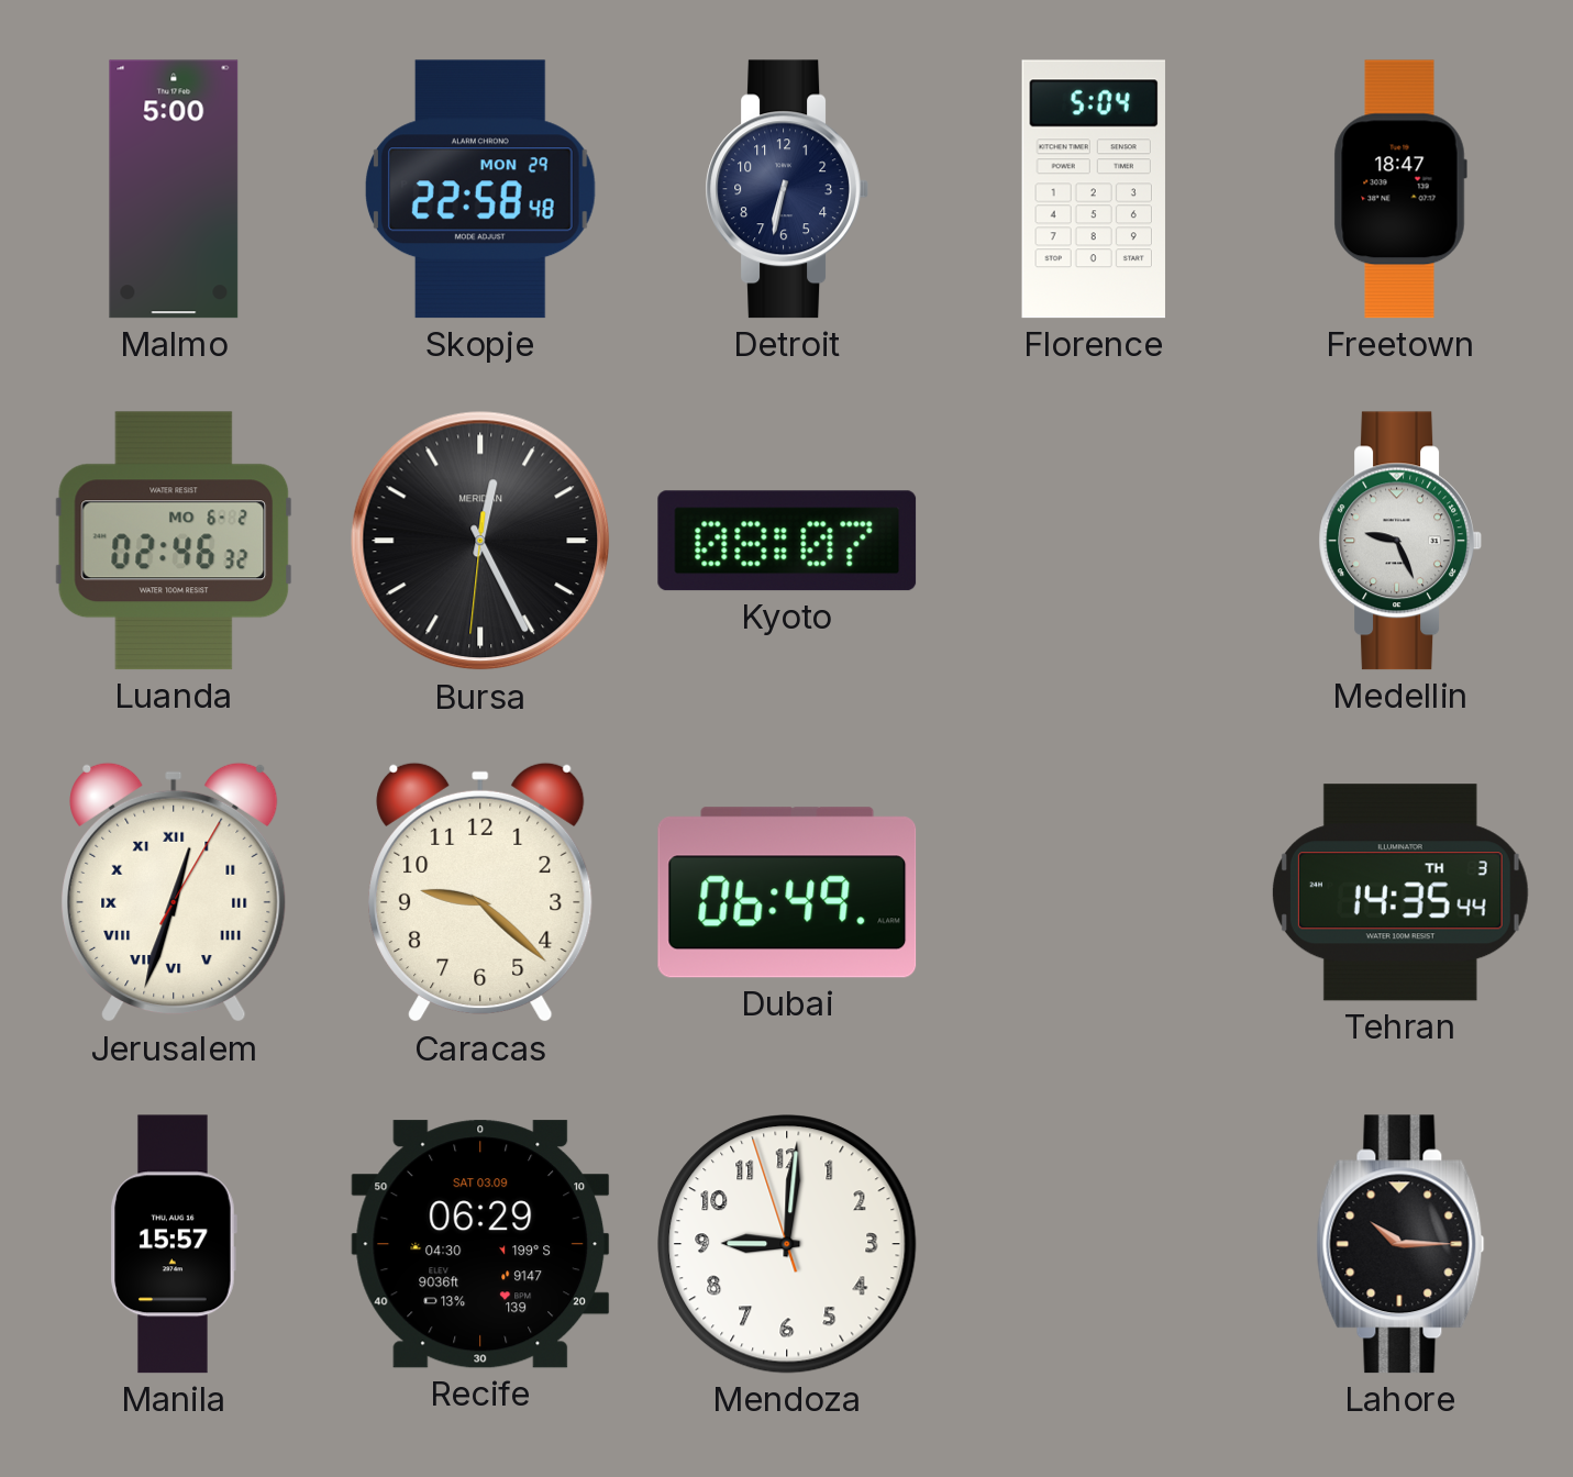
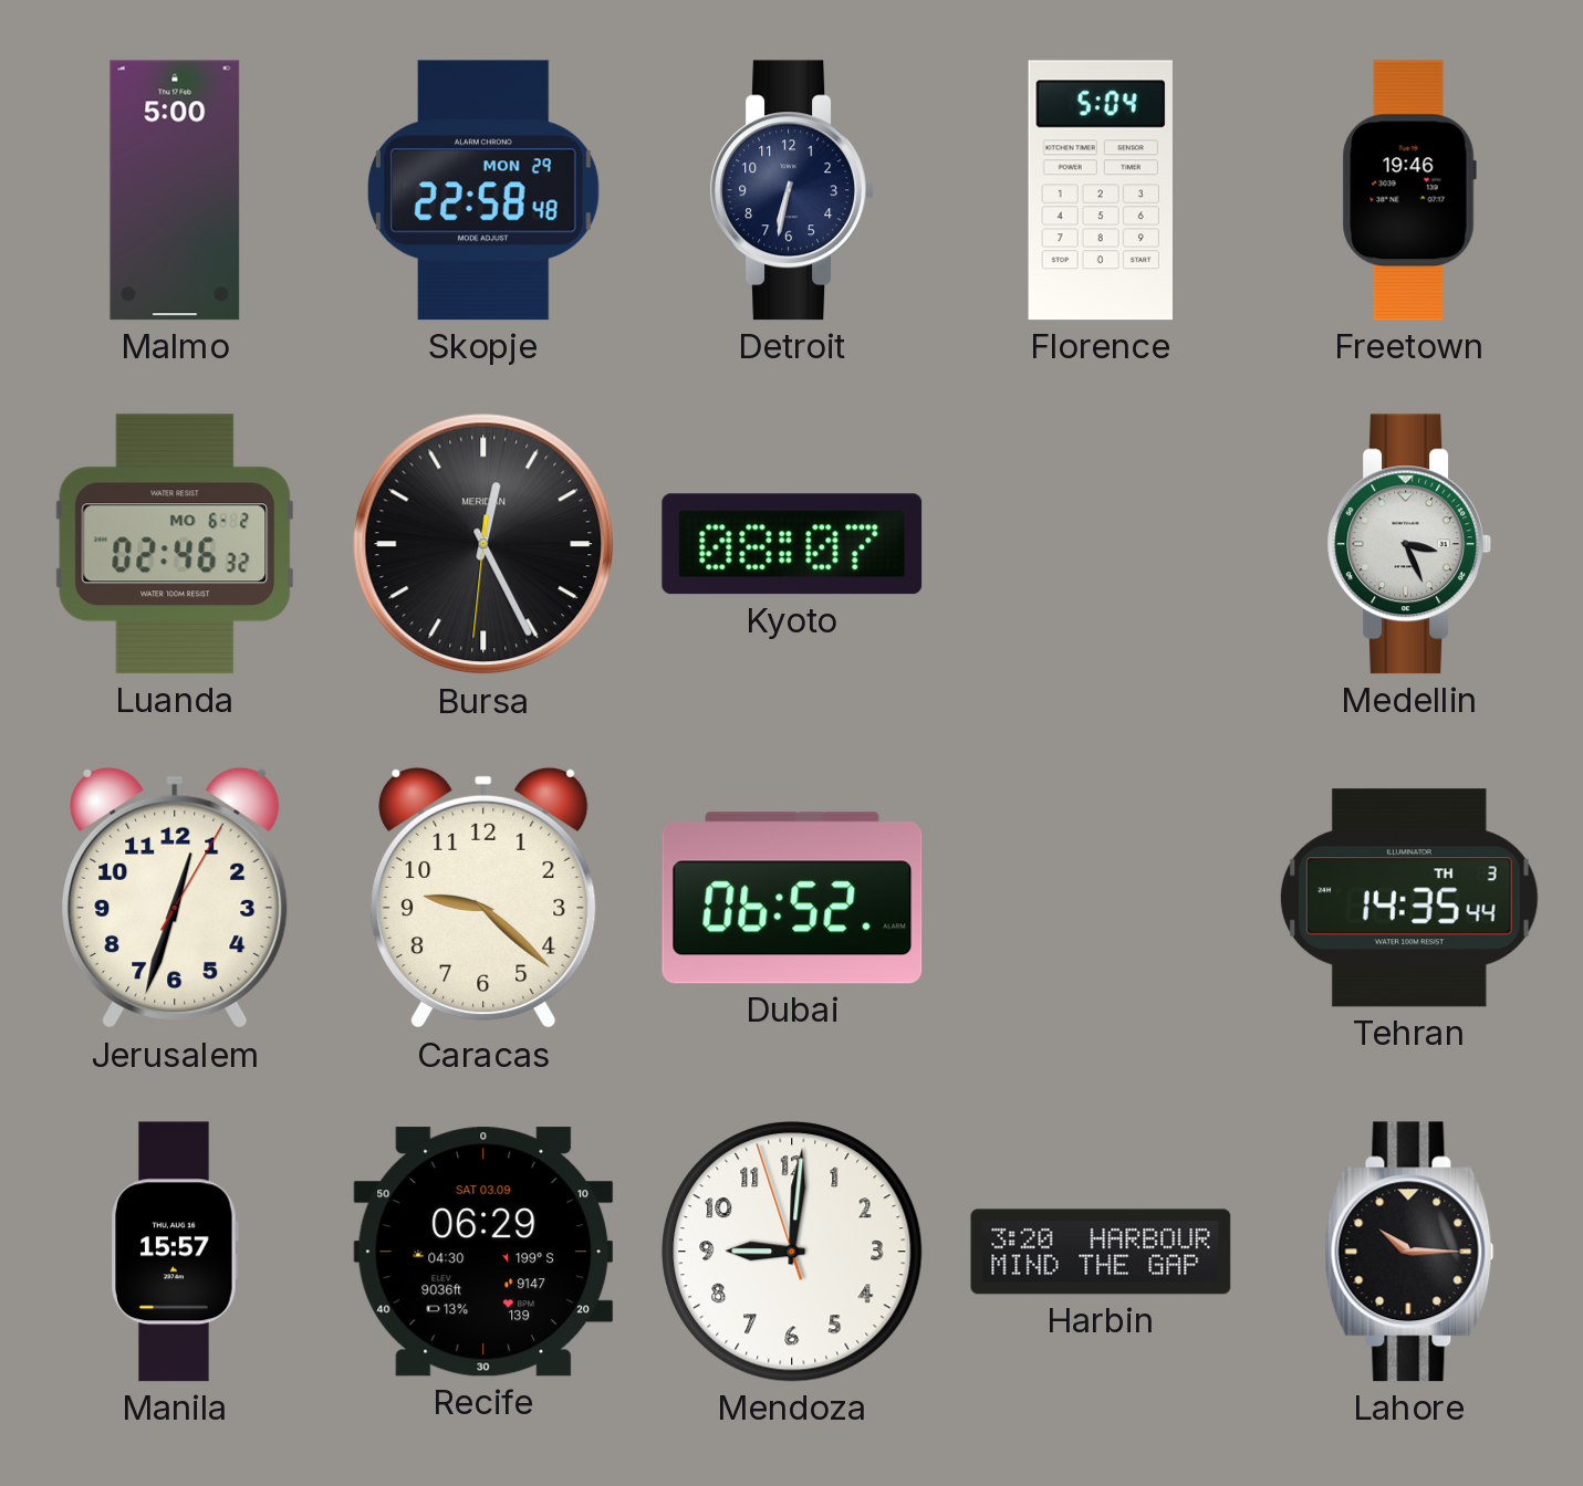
Freetown: 18:47 -> 19:46 (1409, 190)
Medellin: 9:26 -> 3:26 (1409, 544)
Jerusalem numerals: Roman -> Arabic (175, 898)
Dubai: 06:49 -> 06:52 (792, 898)
Harbin: none -> 3:20 (1101, 1252)
